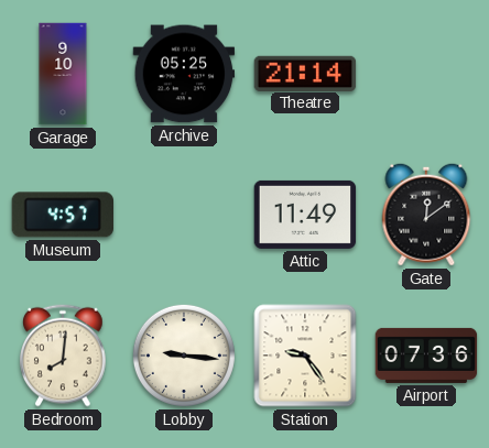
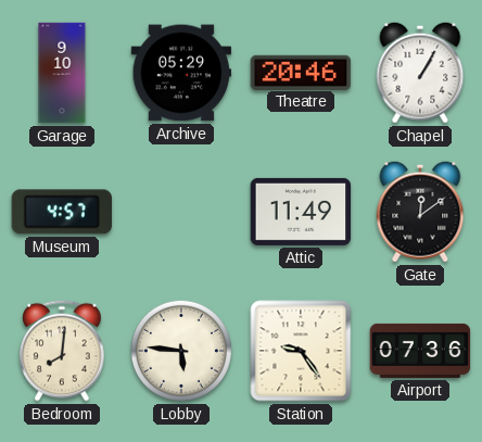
Archive: 05:25 -> 05:29 (181, 73)
Theatre: 21:14 -> 20:46 (301, 72)
Chapel: none -> 1:05 (420, 73)
Lobby: 9:16 -> 5:46 (181, 351)
